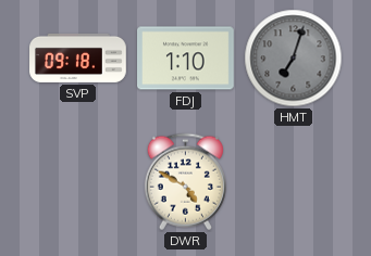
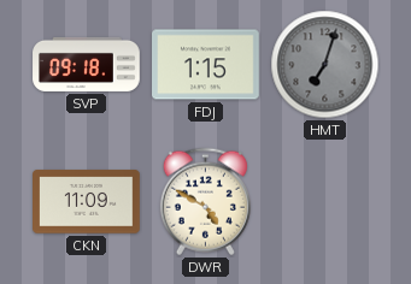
FDJ: 1:10 -> 1:15 (206, 65)
CKN: none -> 11:09 (87, 202)
